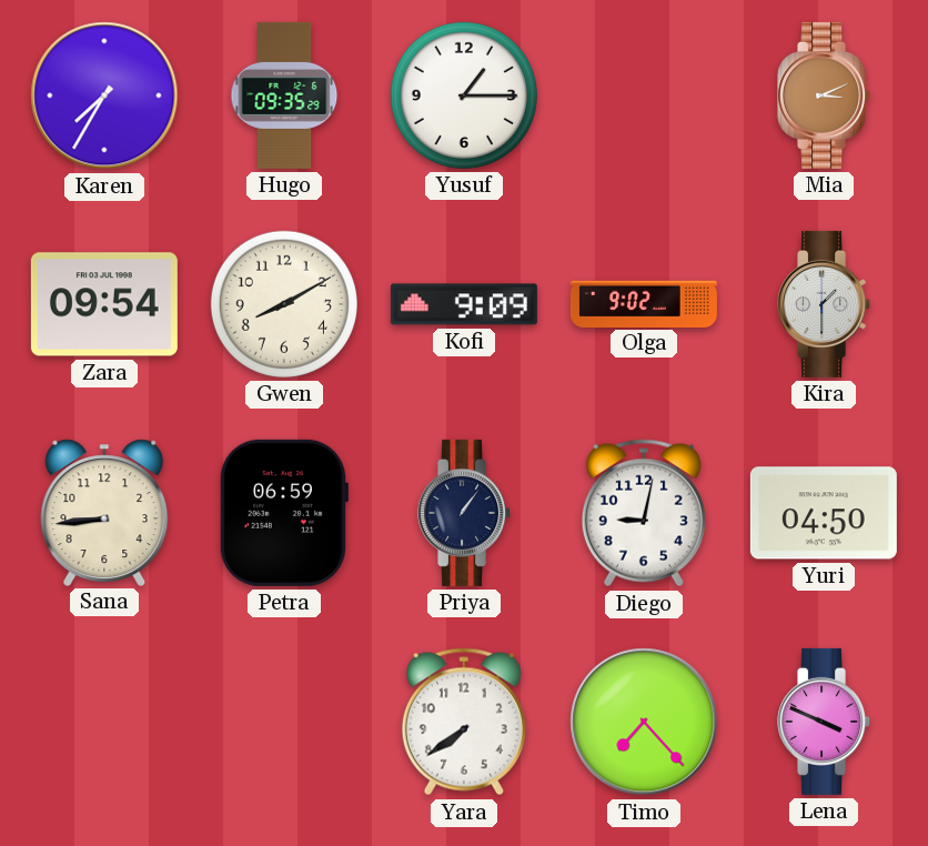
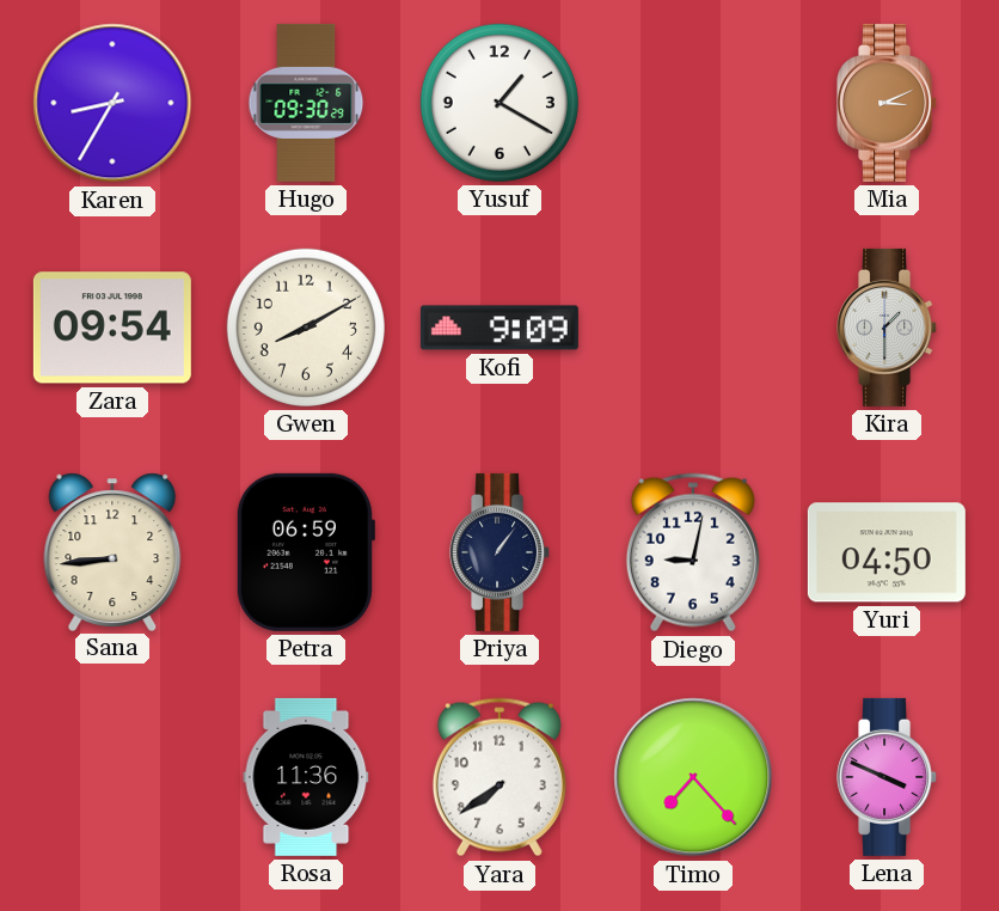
Karen: 7:35 -> 8:35 (112, 103)
Hugo: 09:35 -> 09:30 (306, 103)
Yusuf: 1:15 -> 1:20 (499, 103)
Olga: 9:02 -> none (644, 303)
Rosa: none -> 11:36 (306, 777)
